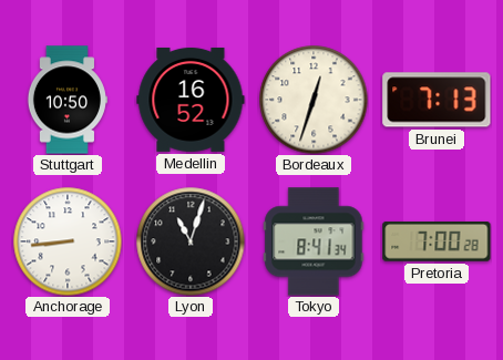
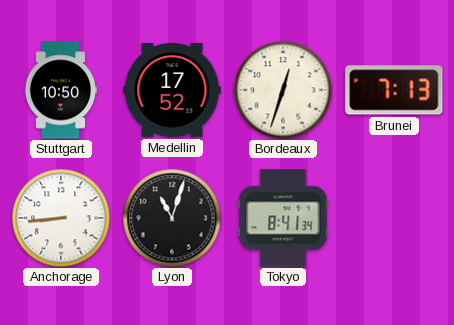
Medellin: 16:52 -> 17:52 (172, 90)
Pretoria: 7:00 -> none (437, 241)
